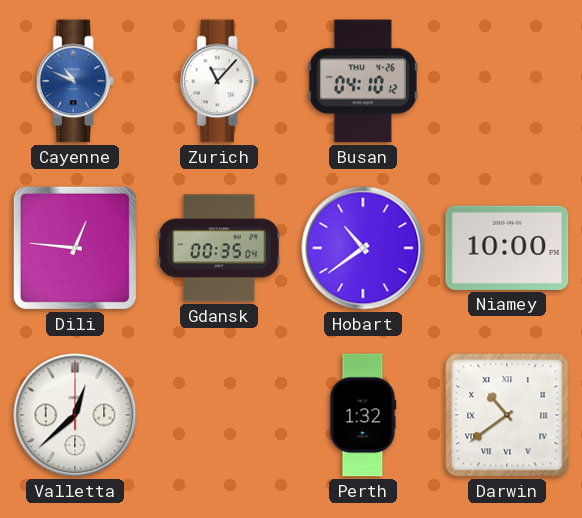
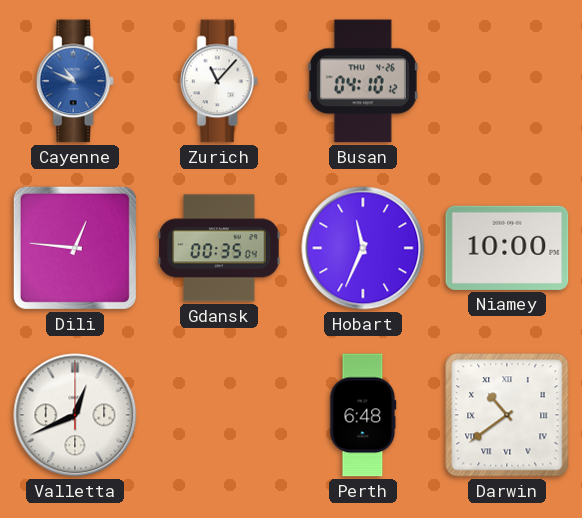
Hobart: 10:39 -> 11:34 (363, 248)
Valletta: 12:38 -> 12:41 (75, 415)
Perth: 1:32 -> 6:48 (363, 415)
